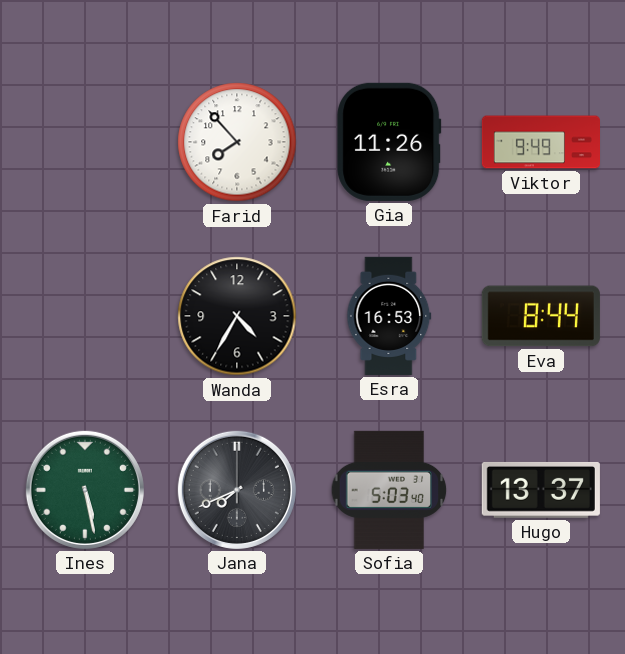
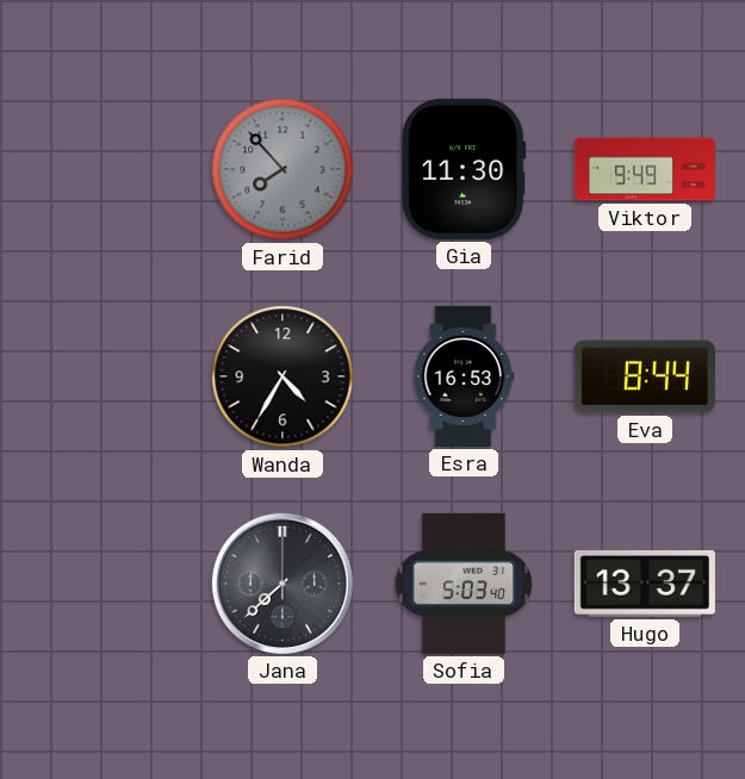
Farid dial: white -> grey (283, 169)
Gia: 11:26 -> 11:30 (464, 169)
Ines: 5:28 -> none (85, 490)
Jana: 7:41 -> 7:38 (283, 584)
